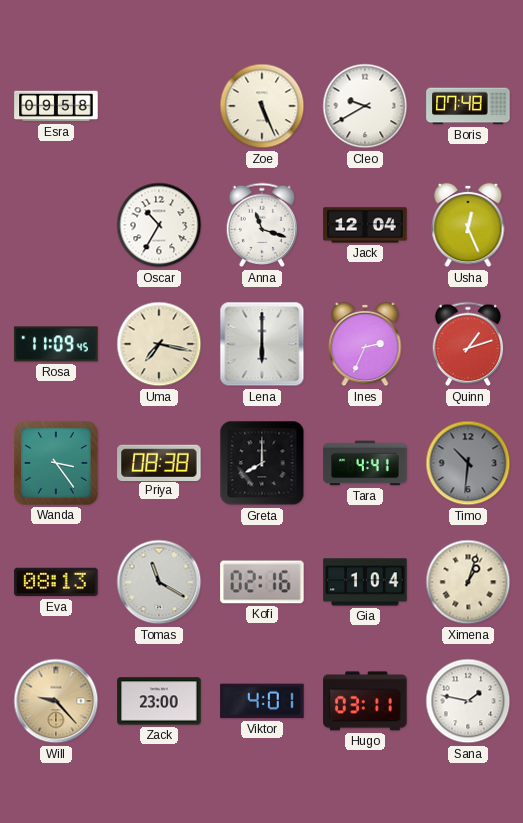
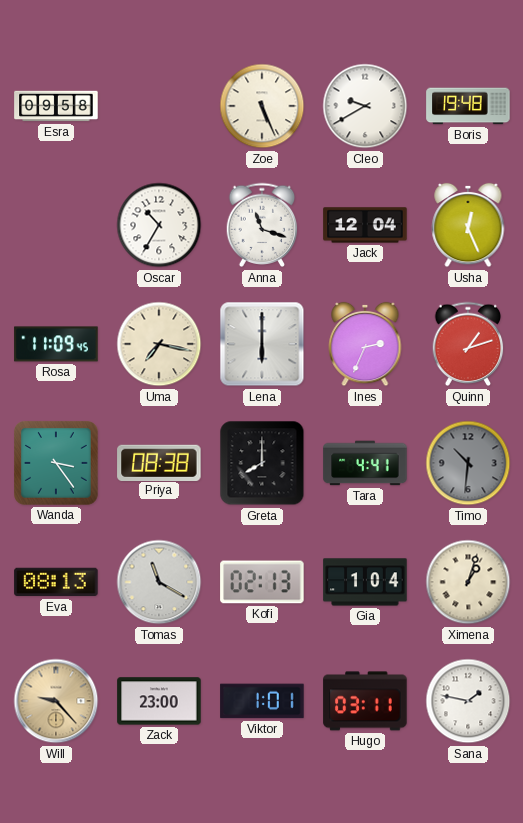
Boris: 07:48 -> 19:48 (468, 106)
Kofi: 02:16 -> 02:13 (262, 582)
Viktor: 4:01 -> 1:01 (262, 701)
